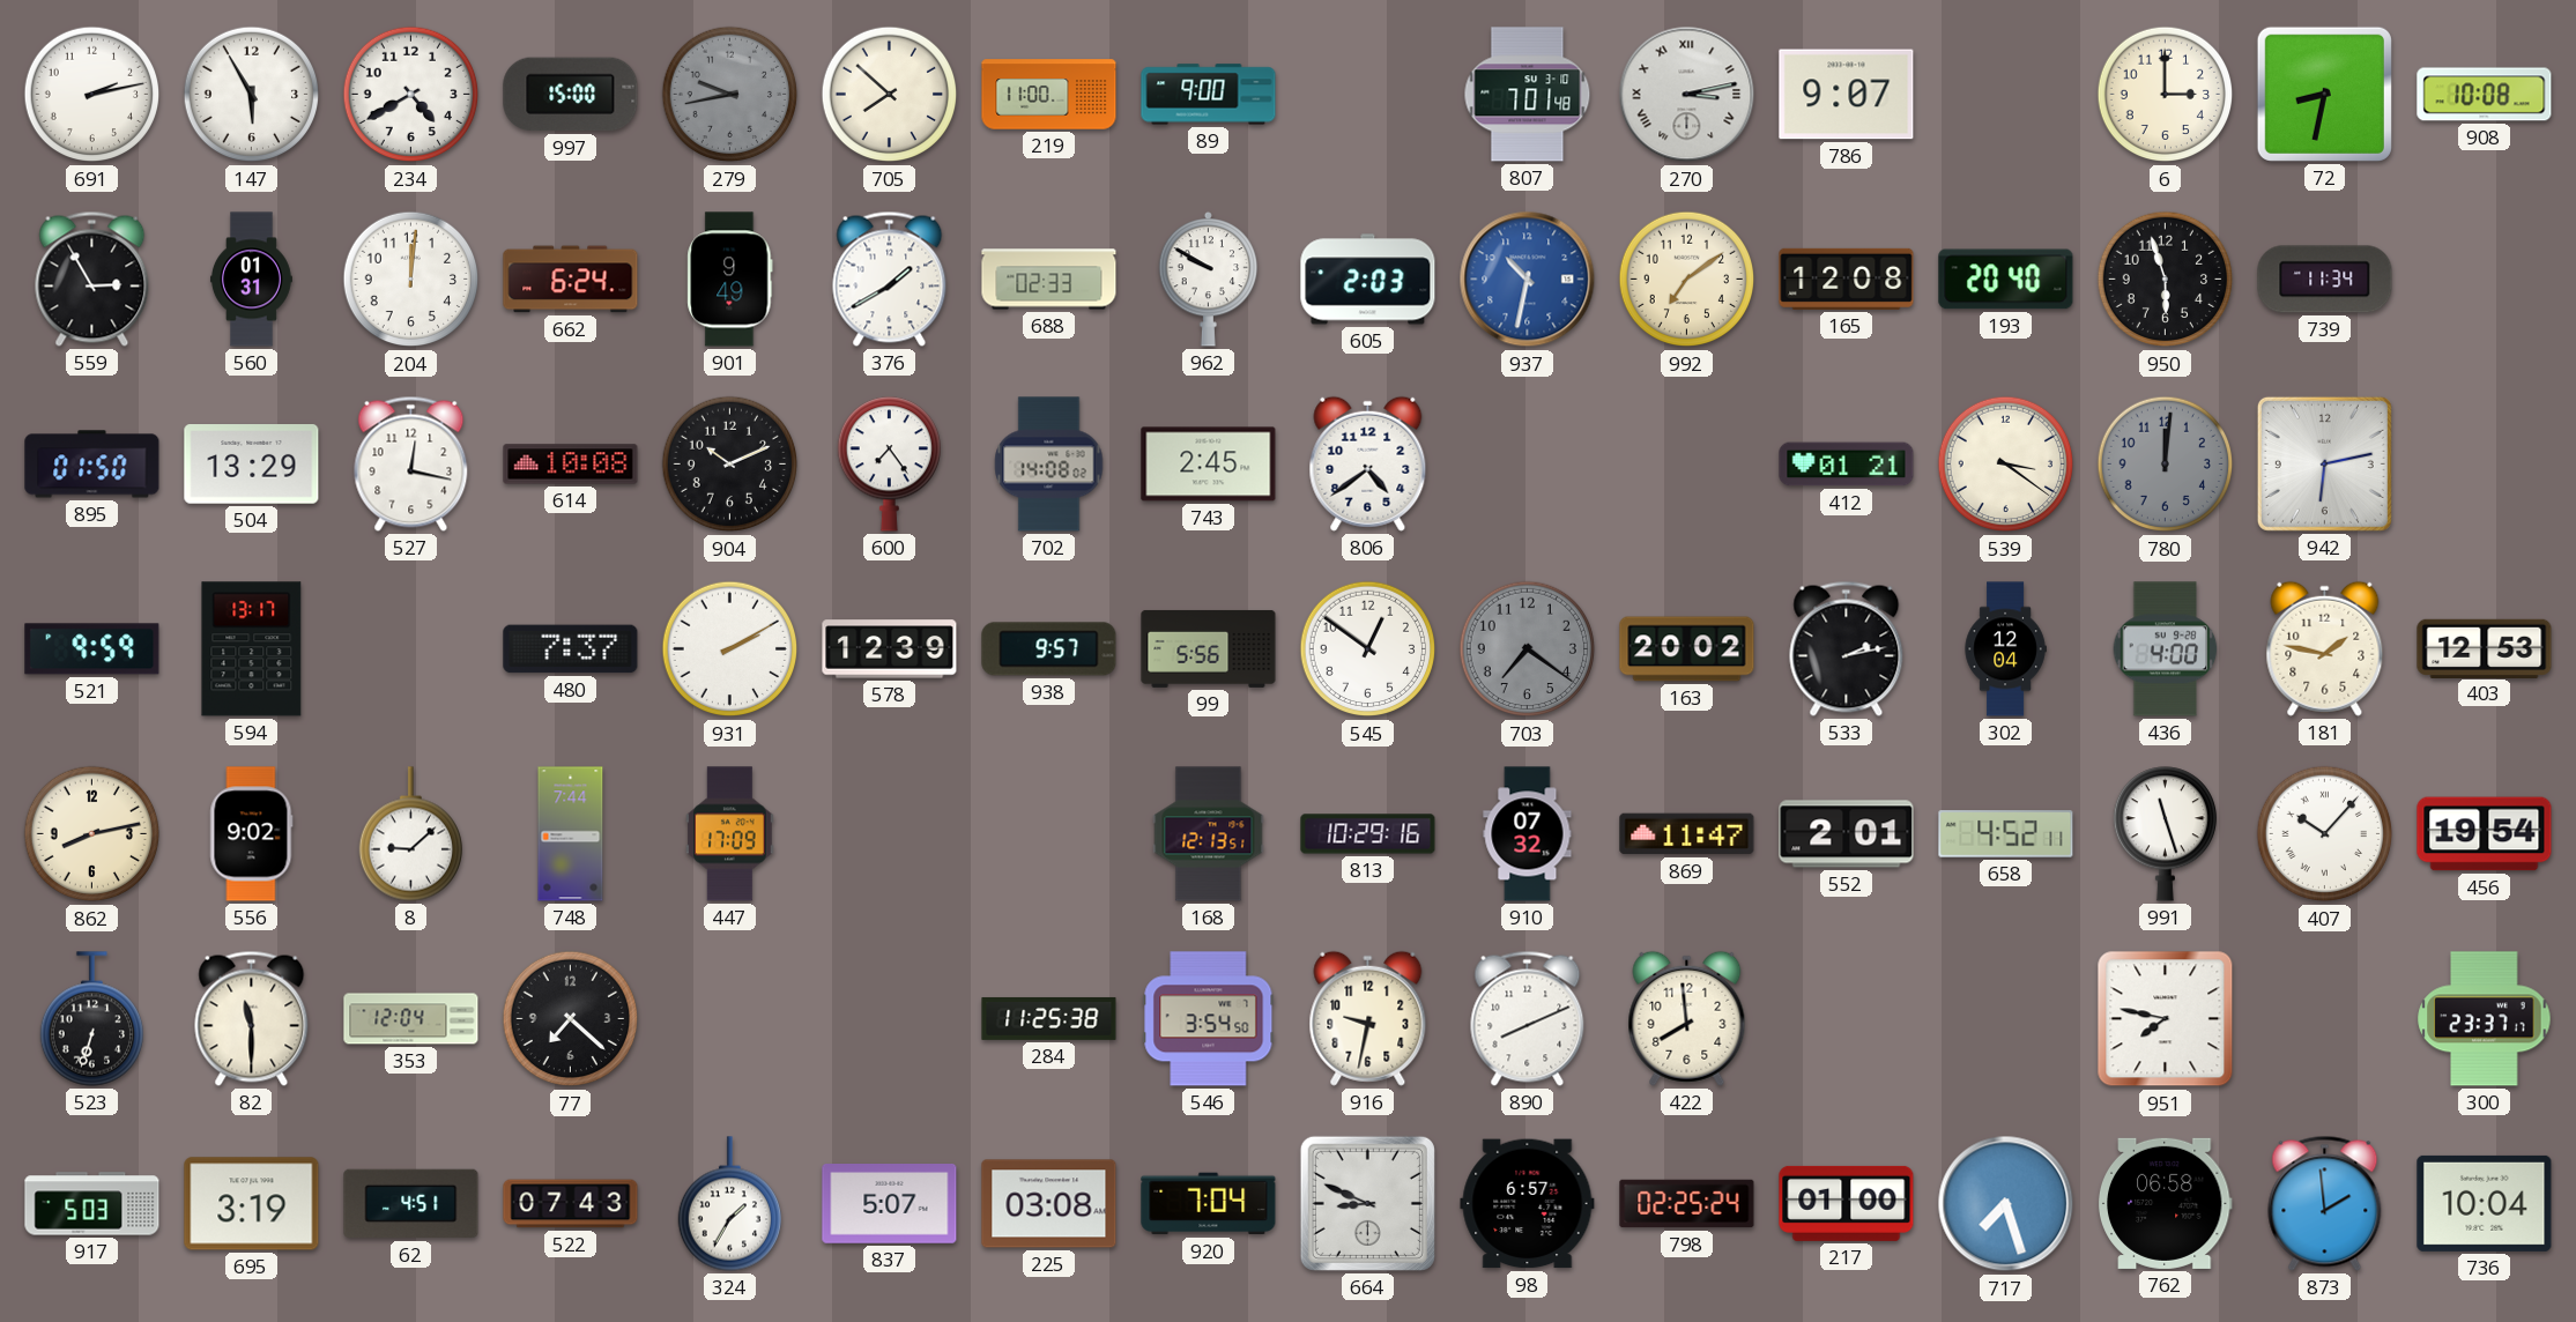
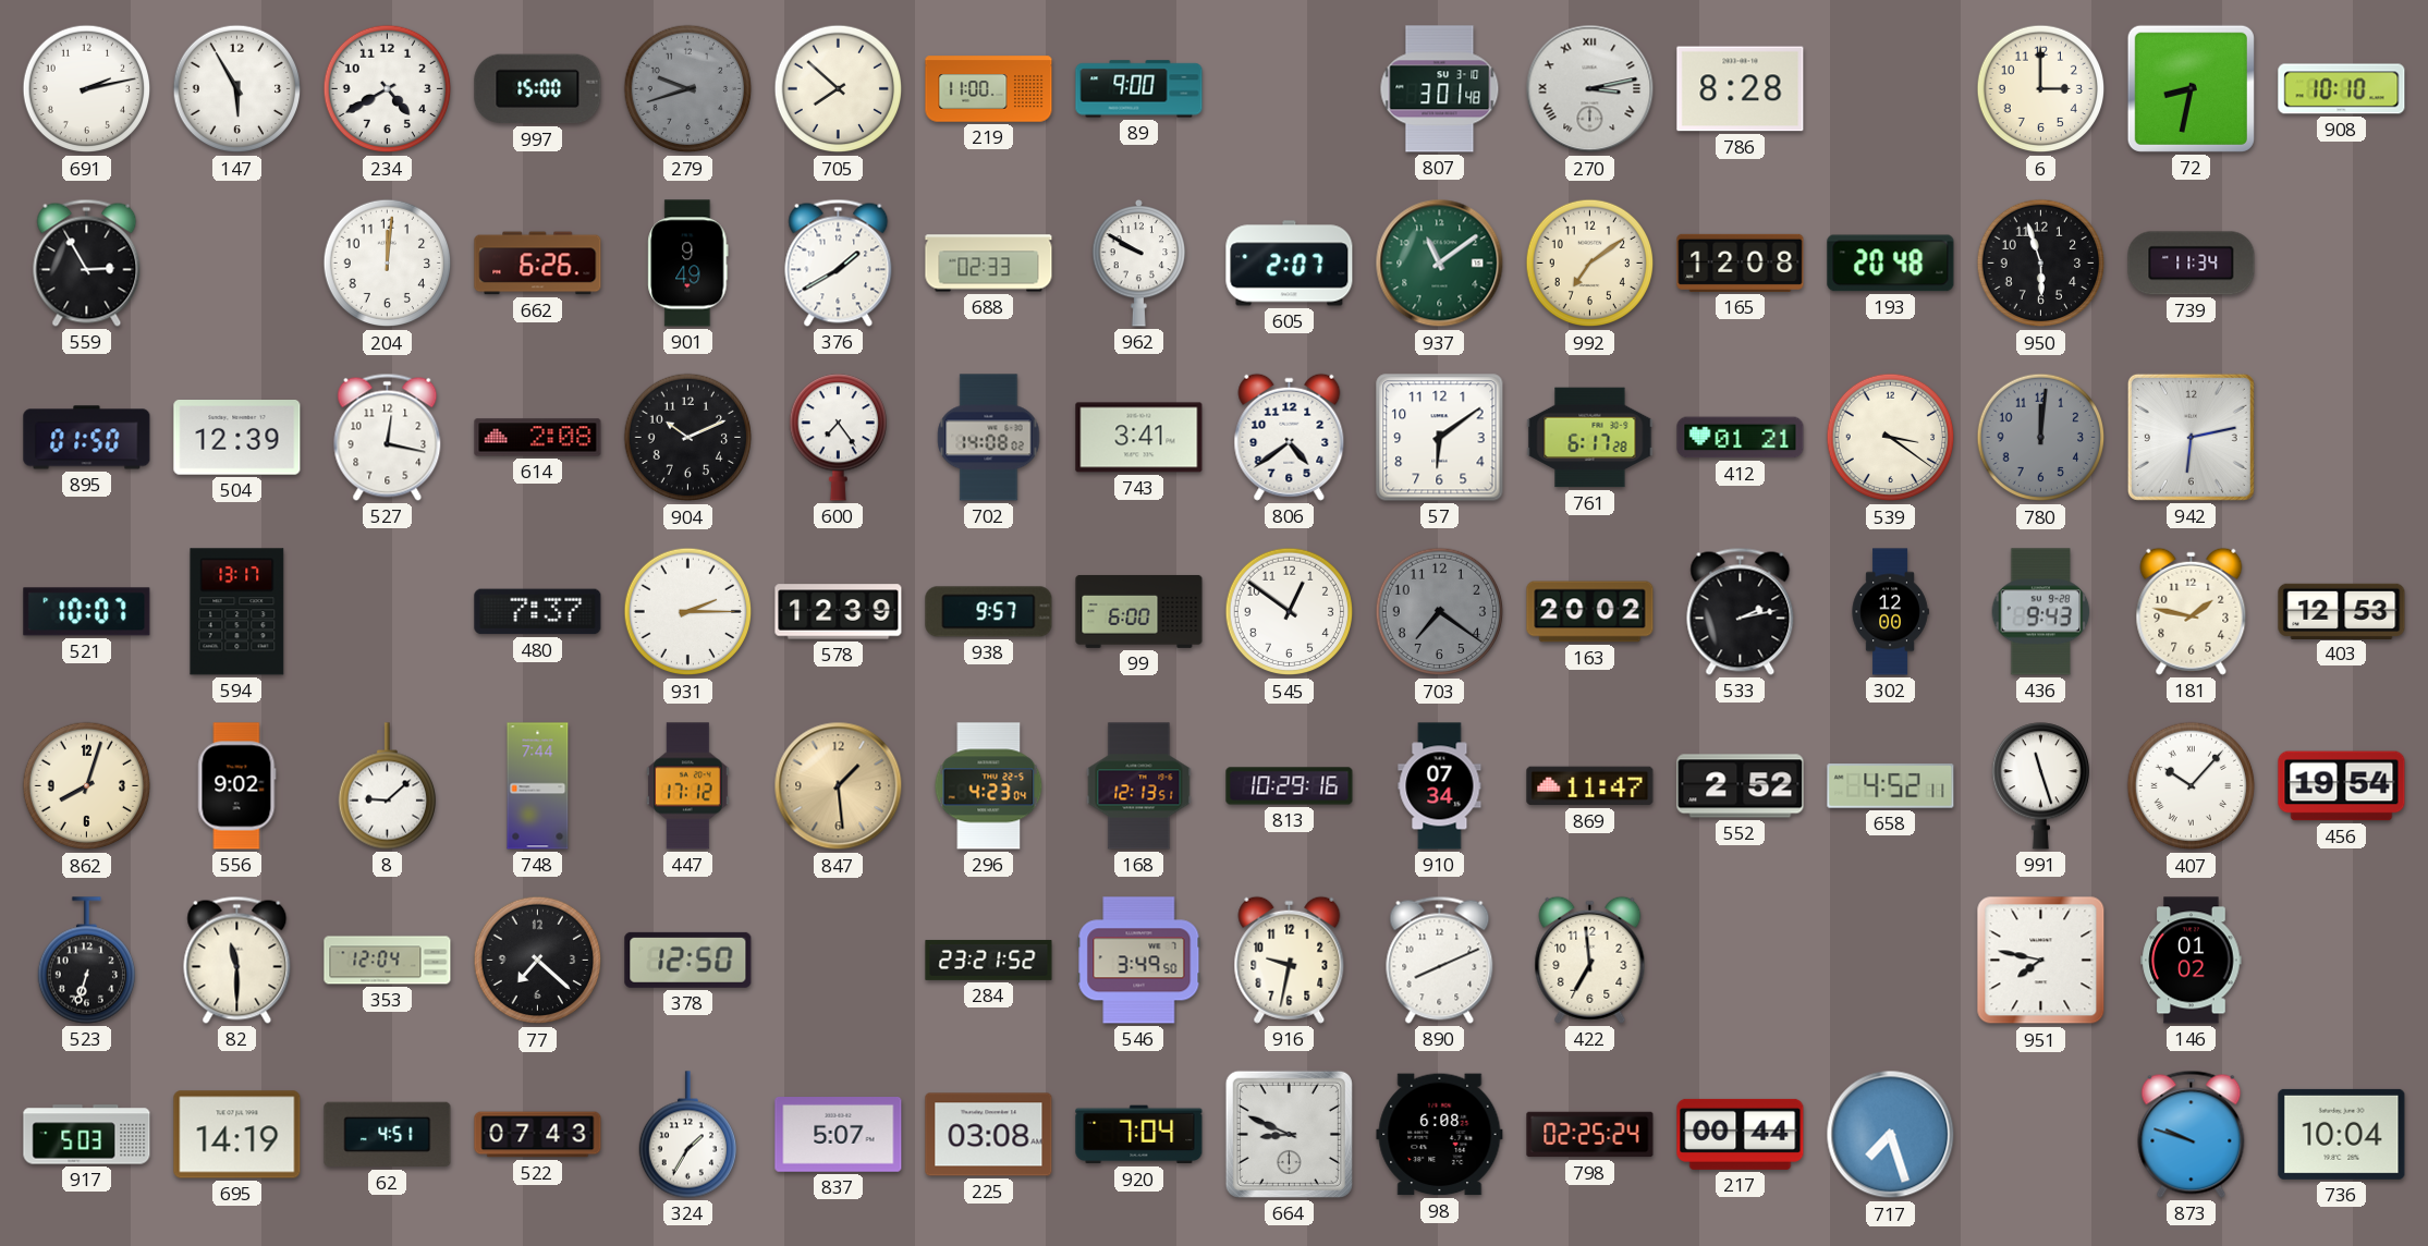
279: 9:43 -> 9:42 (688, 89)
807: 7:01 -> 3:01 (1440, 89)
786: 9:07 -> 8:28 (1741, 89)
908: 10:08 -> 10:10 (2342, 89)
560: 01:31 -> none (252, 280)
662: 6:24 -> 6:26 (538, 264)
605: 2:03 -> 2:07 (1290, 264)
937: 10:32 -> 11:09 (1440, 264)
937 dial: blue -> green (1440, 264)
193: 20:40 -> 20:48 (1891, 264)
504: 13:29 -> 12:39 (237, 438)
614: 10:08 -> 2:08 (538, 438)
743: 2:45 -> 3:41 (1139, 438)
57: none -> 6:09 (1440, 438)
761: none -> 6:17 (1590, 438)
521: 9:59 -> 10:07 (87, 612)
931: 2:10 -> 2:15 (688, 612)
99: 5:56 -> 6:00 (1139, 611)
302: 12:04 -> 12:00 (1890, 612)
436: 4:00 -> 9:43 (2041, 612)
862: 8:13 -> 8:03 (87, 786)
447: 17:09 -> 17:12 (688, 786)
847: none -> 1:29 (839, 786)
296: none -> 4:23 (989, 786)
910: 07:32 -> 07:34 (1440, 786)
552: 2:01 -> 2:52 (1741, 786)
378: none -> 12:50 (688, 960)
284: 11:25 -> 23:21 (989, 960)
546: 3:54 -> 3:49 (1139, 961)
422: 7:59 -> 6:59 (1590, 960)
146: none -> 01:02 (2192, 961)
300: 23:37 -> none (2485, 1019)
695: 3:19 -> 14:19 (237, 1135)
98: 6:57 -> 6:08 (1440, 1135)
217: 01:00 -> 00:44 (1741, 1134)
762: 06:58 -> none (2165, 1203)
873: 1:59 -> 9:48 (2192, 1134)
